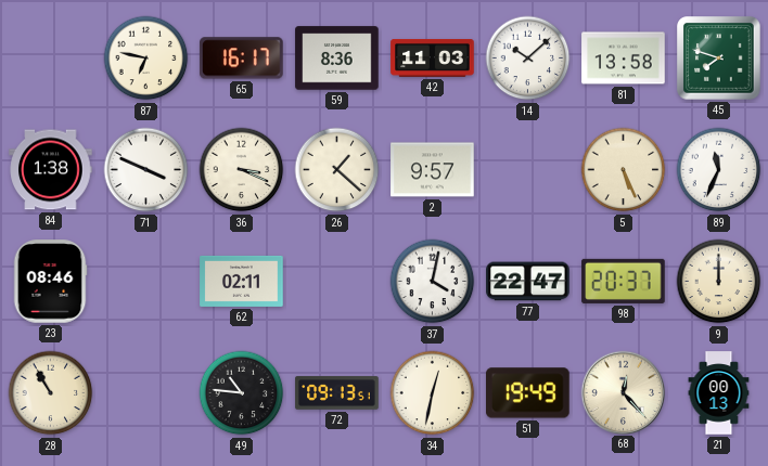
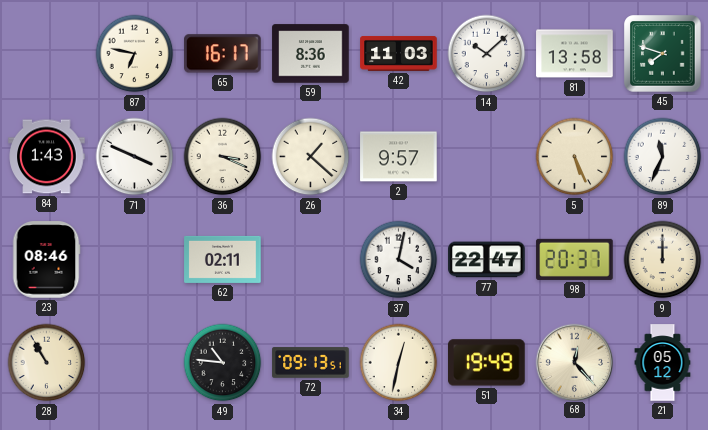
84: 1:38 -> 1:43 (47, 157)
21: 00:13 -> 05:12 (663, 363)
